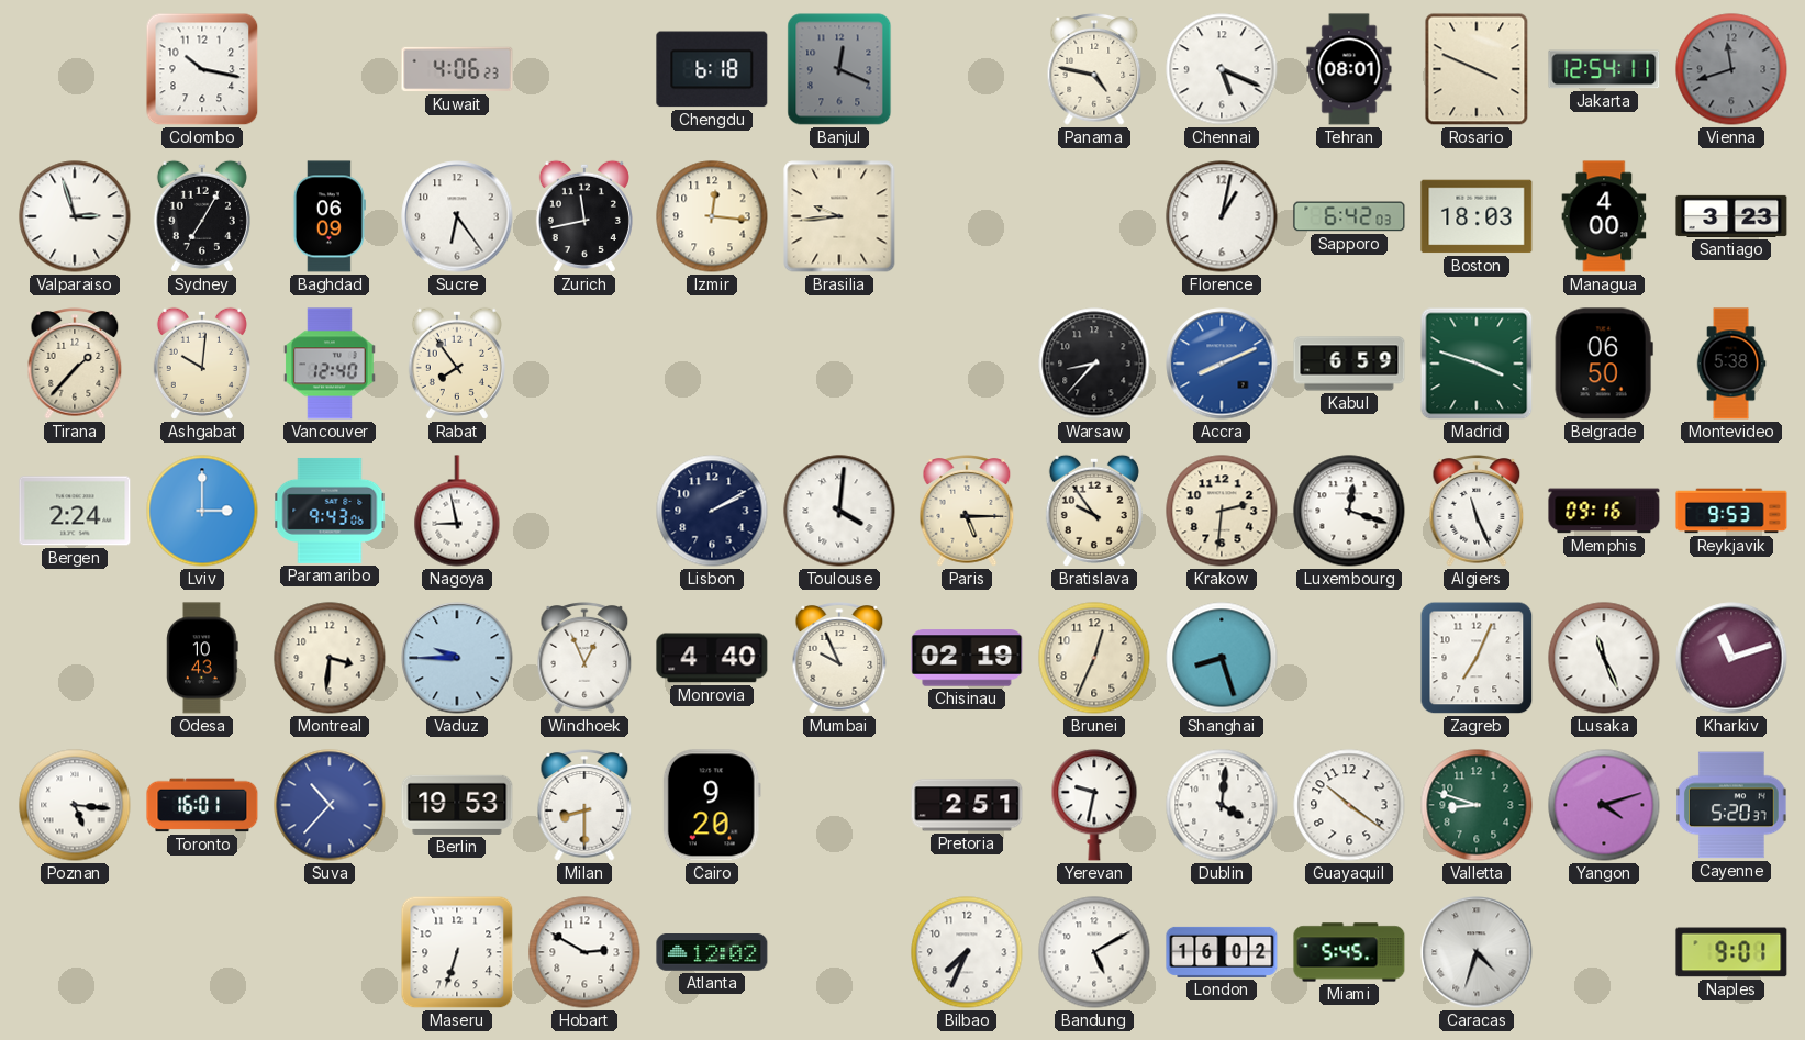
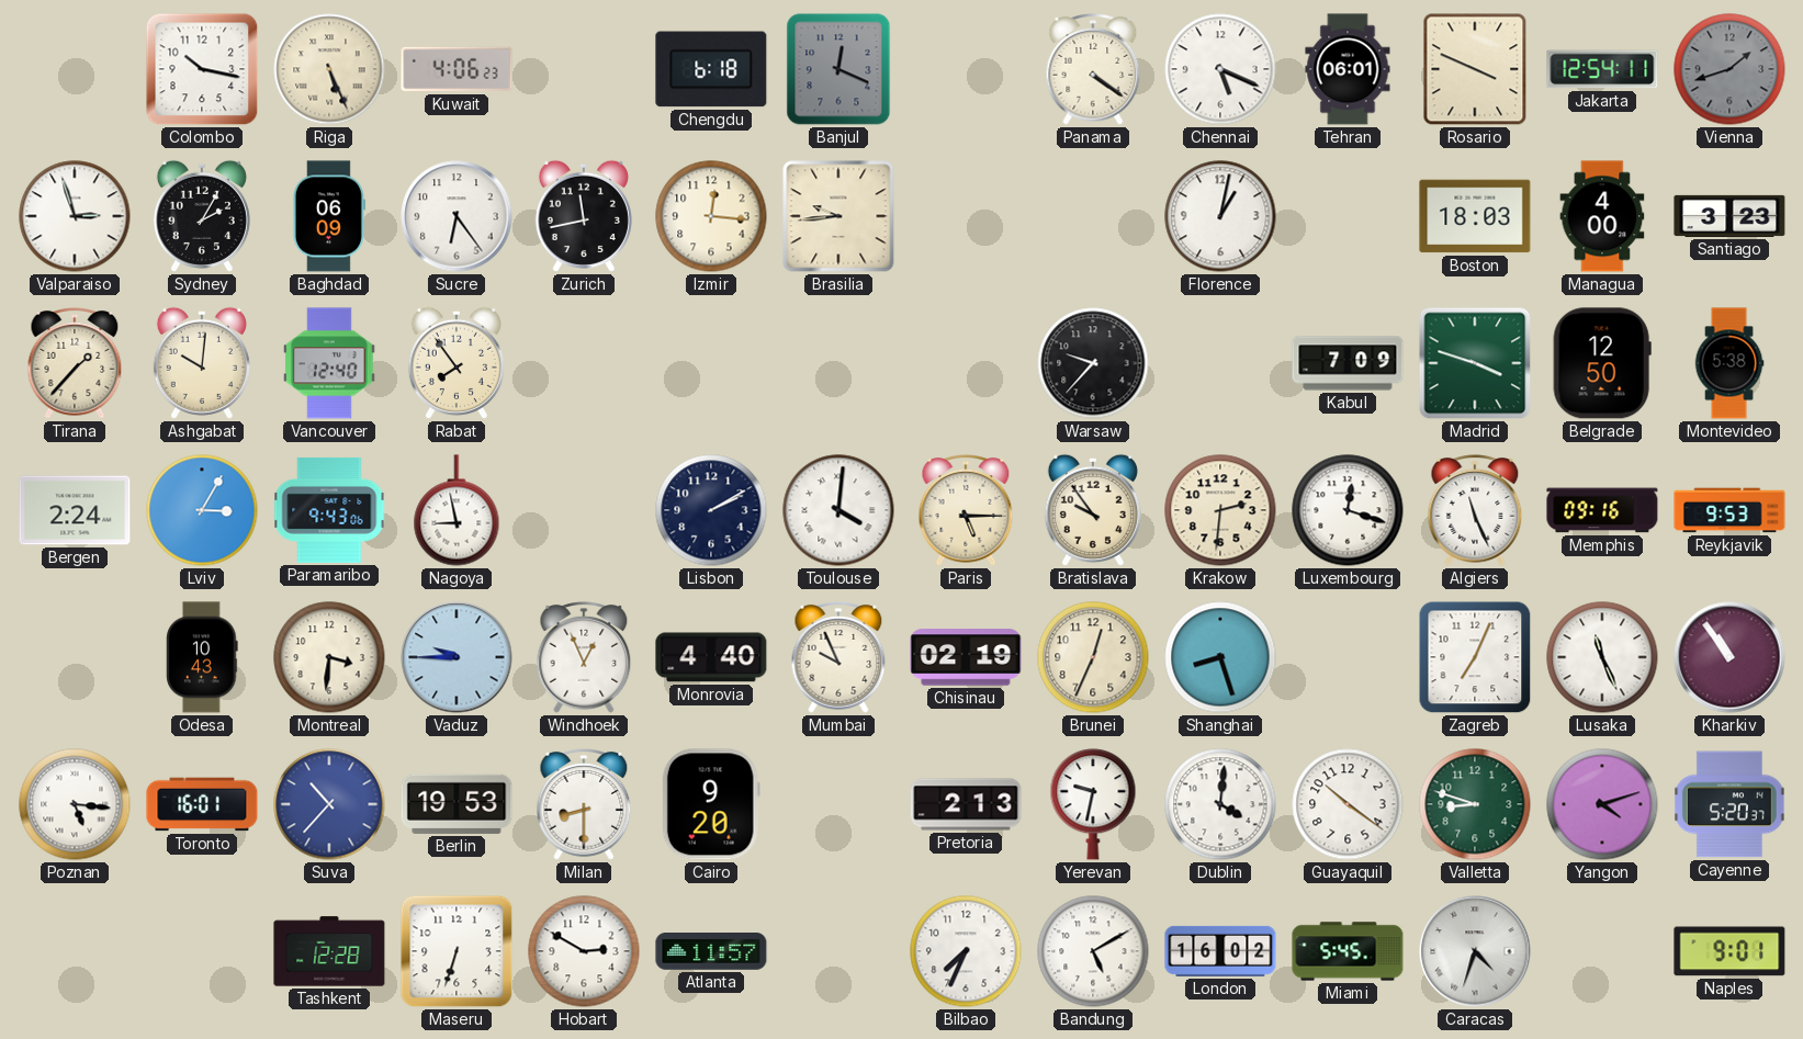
Riga: none -> 5:26 (329, 69)
Panama: 4:47 -> 4:21 (1093, 69)
Tehran: 08:01 -> 06:01 (1348, 69)
Vienna: 11:42 -> 1:42 (1729, 69)
Sydney: 7:05 -> 2:05 (202, 216)
Sapporo: 6:42 -> none (1349, 216)
Warsaw: 8:37 -> 9:37 (1093, 363)
Accra: 8:11 -> none (1222, 364)
Kabul: 6:59 -> 7:09 (1348, 363)
Belgrade: 06:50 -> 12:50 (1602, 363)
Lviv: 3:00 -> 3:05 (202, 510)
Kharkiv: 11:12 -> 10:54 (1729, 657)
Pretoria: 2:51 -> 2:13 (966, 804)
Tashkent: none -> 12:28 (329, 951)
Atlanta: 12:02 -> 11:57 (711, 952)
